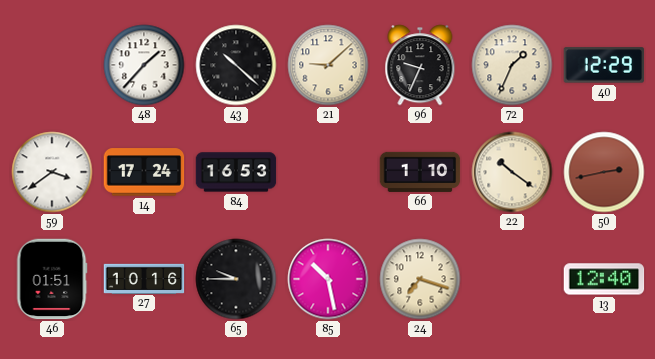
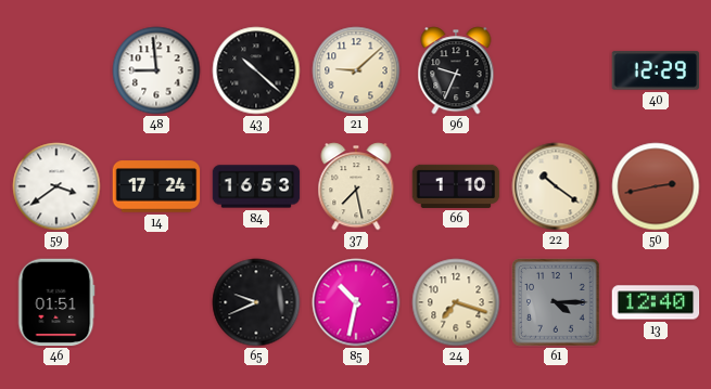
48: 1:37 -> 8:59 (156, 70)
72: 1:34 -> none (512, 65)
37: none -> 7:28 (356, 186)
27: 10:16 -> none (144, 278)
65: 9:45 -> 9:41 (256, 302)
85: 10:28 -> 10:32 (356, 302)
61: none -> 4:15 (556, 302)
